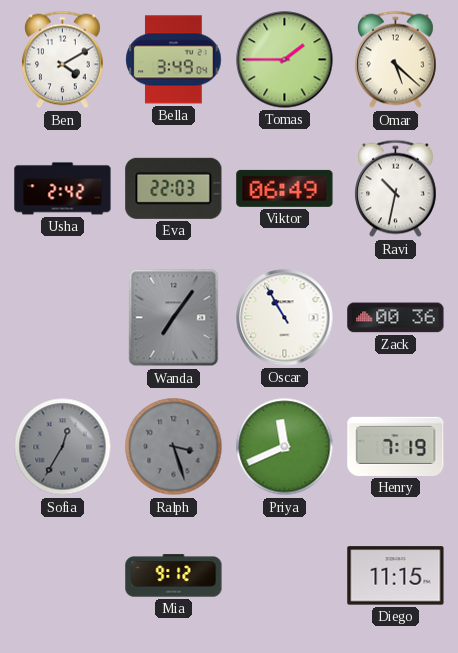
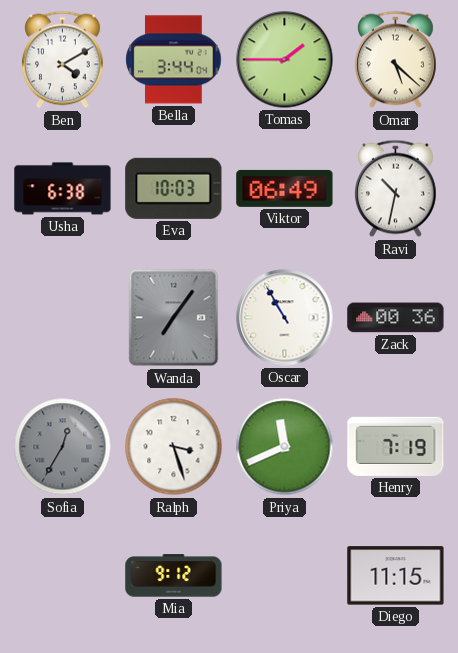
Bella: 3:49 -> 3:44 (174, 60)
Usha: 2:42 -> 6:38 (63, 189)
Eva: 22:03 -> 10:03 (174, 188)
Ralph dial: grey -> white (174, 447)
